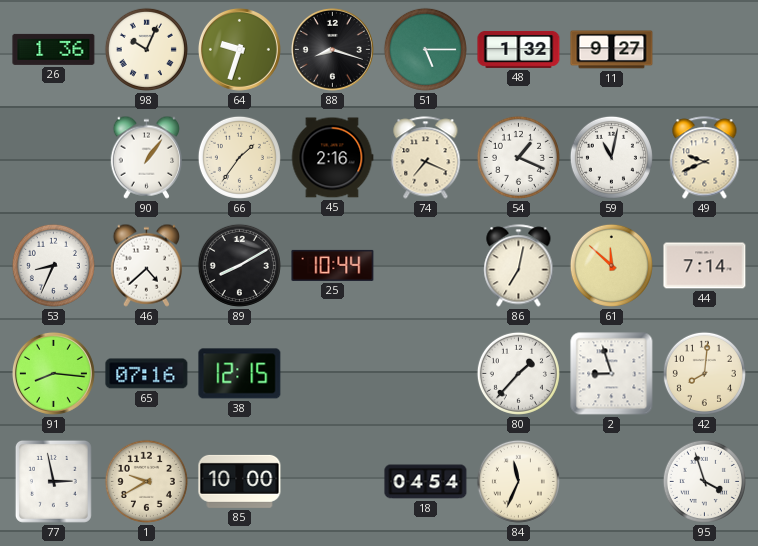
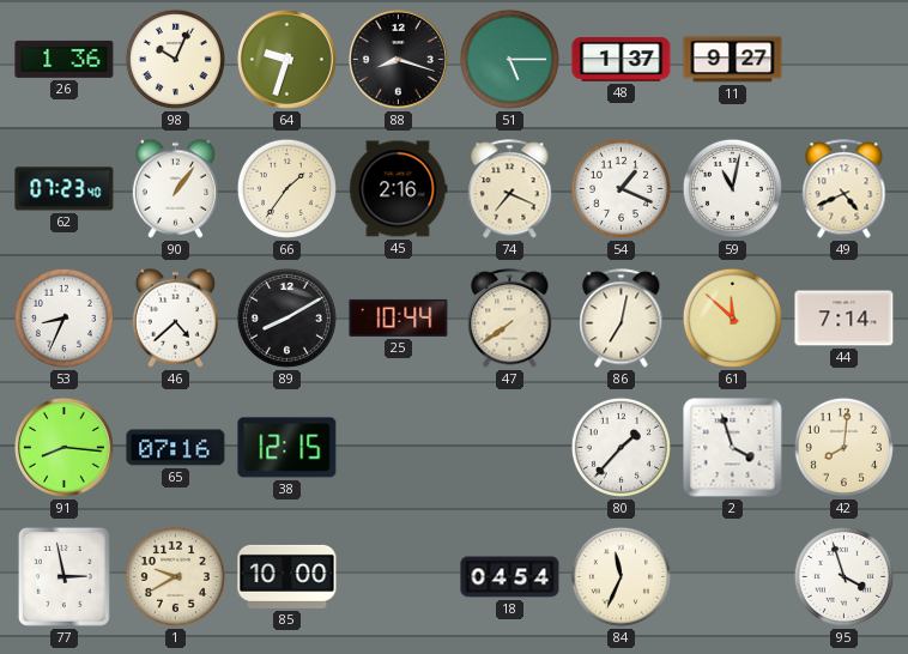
48: 1:32 -> 1:37 (622, 59)
62: none -> 07:23 (65, 189)
49: 9:41 -> 4:41 (845, 189)
47: none -> 7:39 (510, 319)
2: 8:57 -> 3:57 (733, 448)
